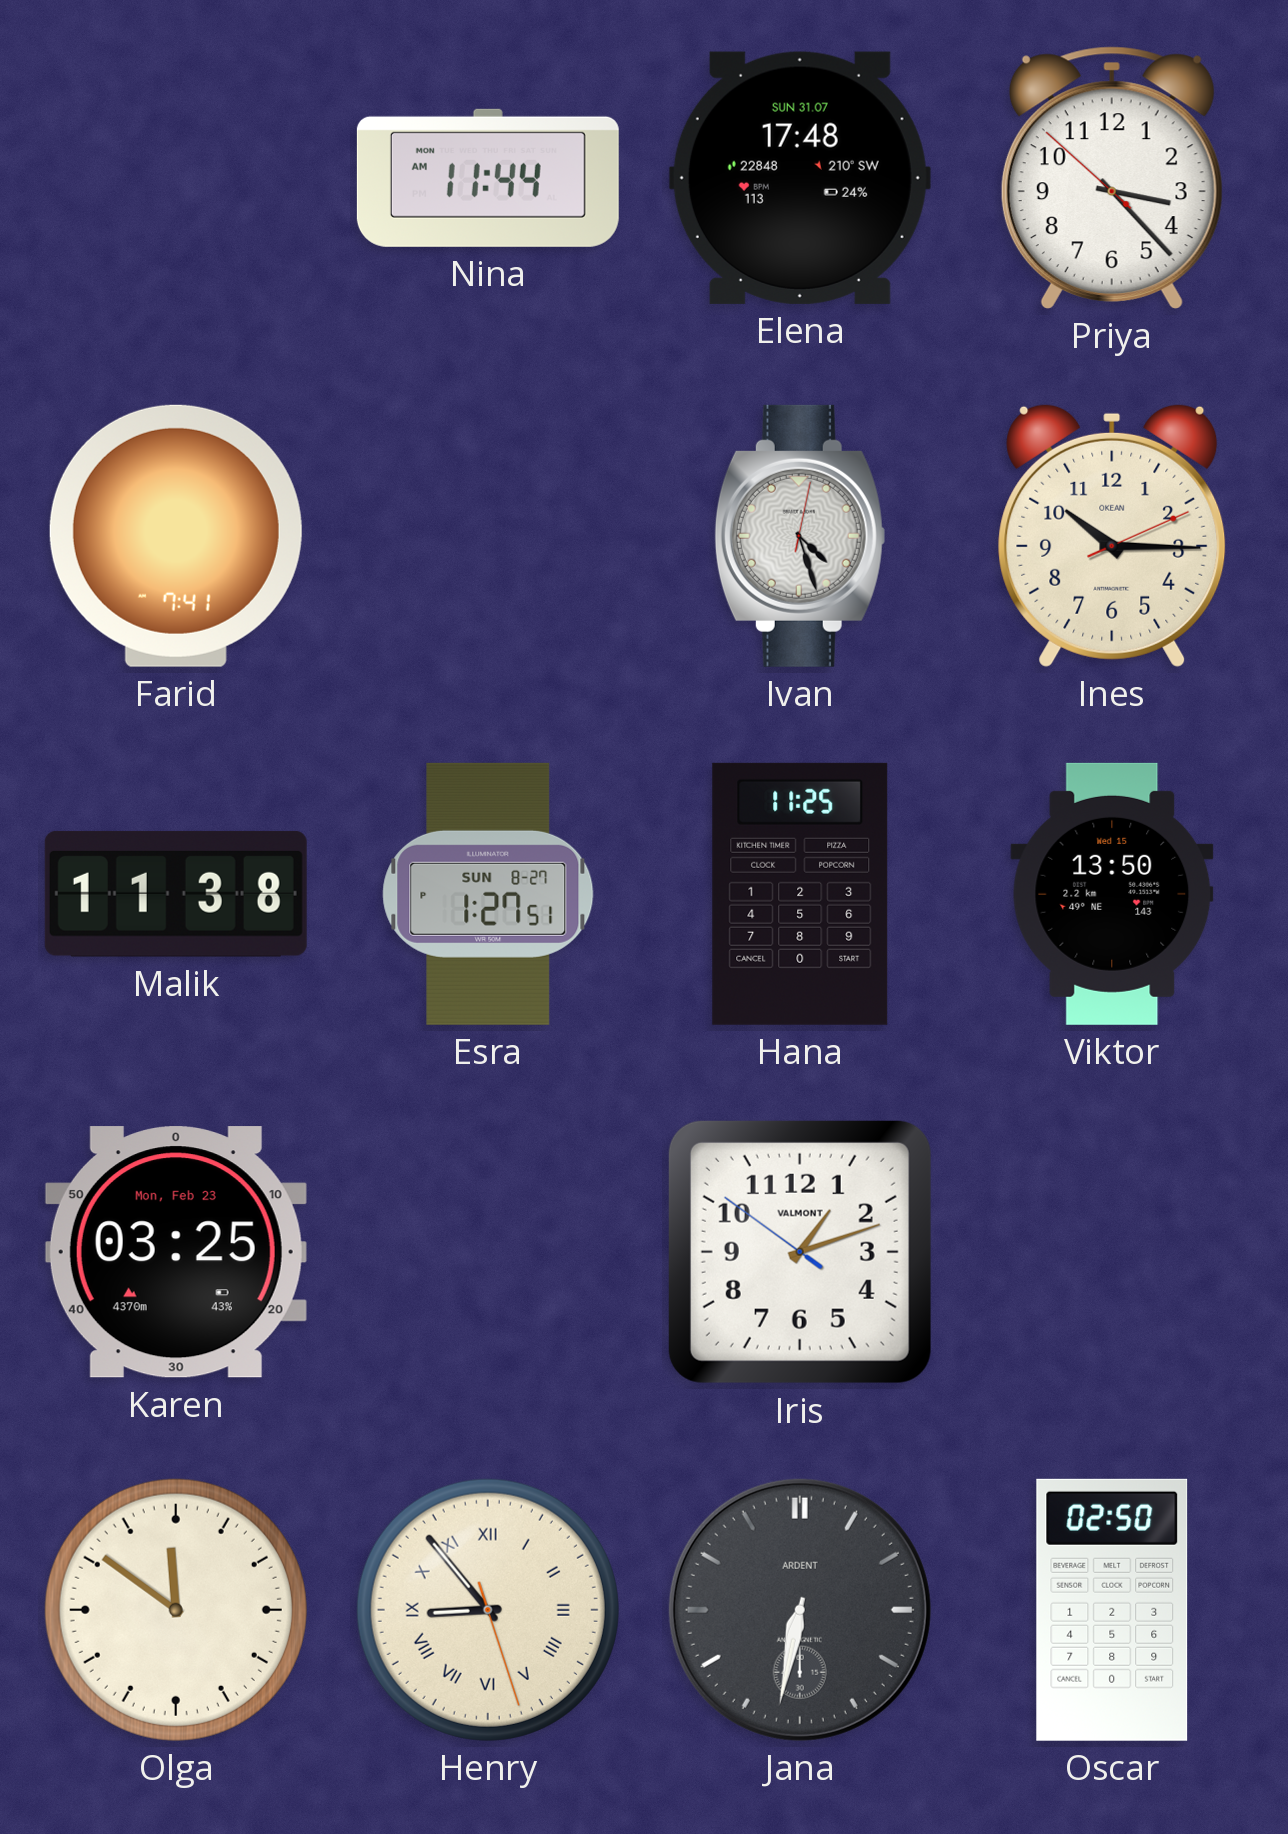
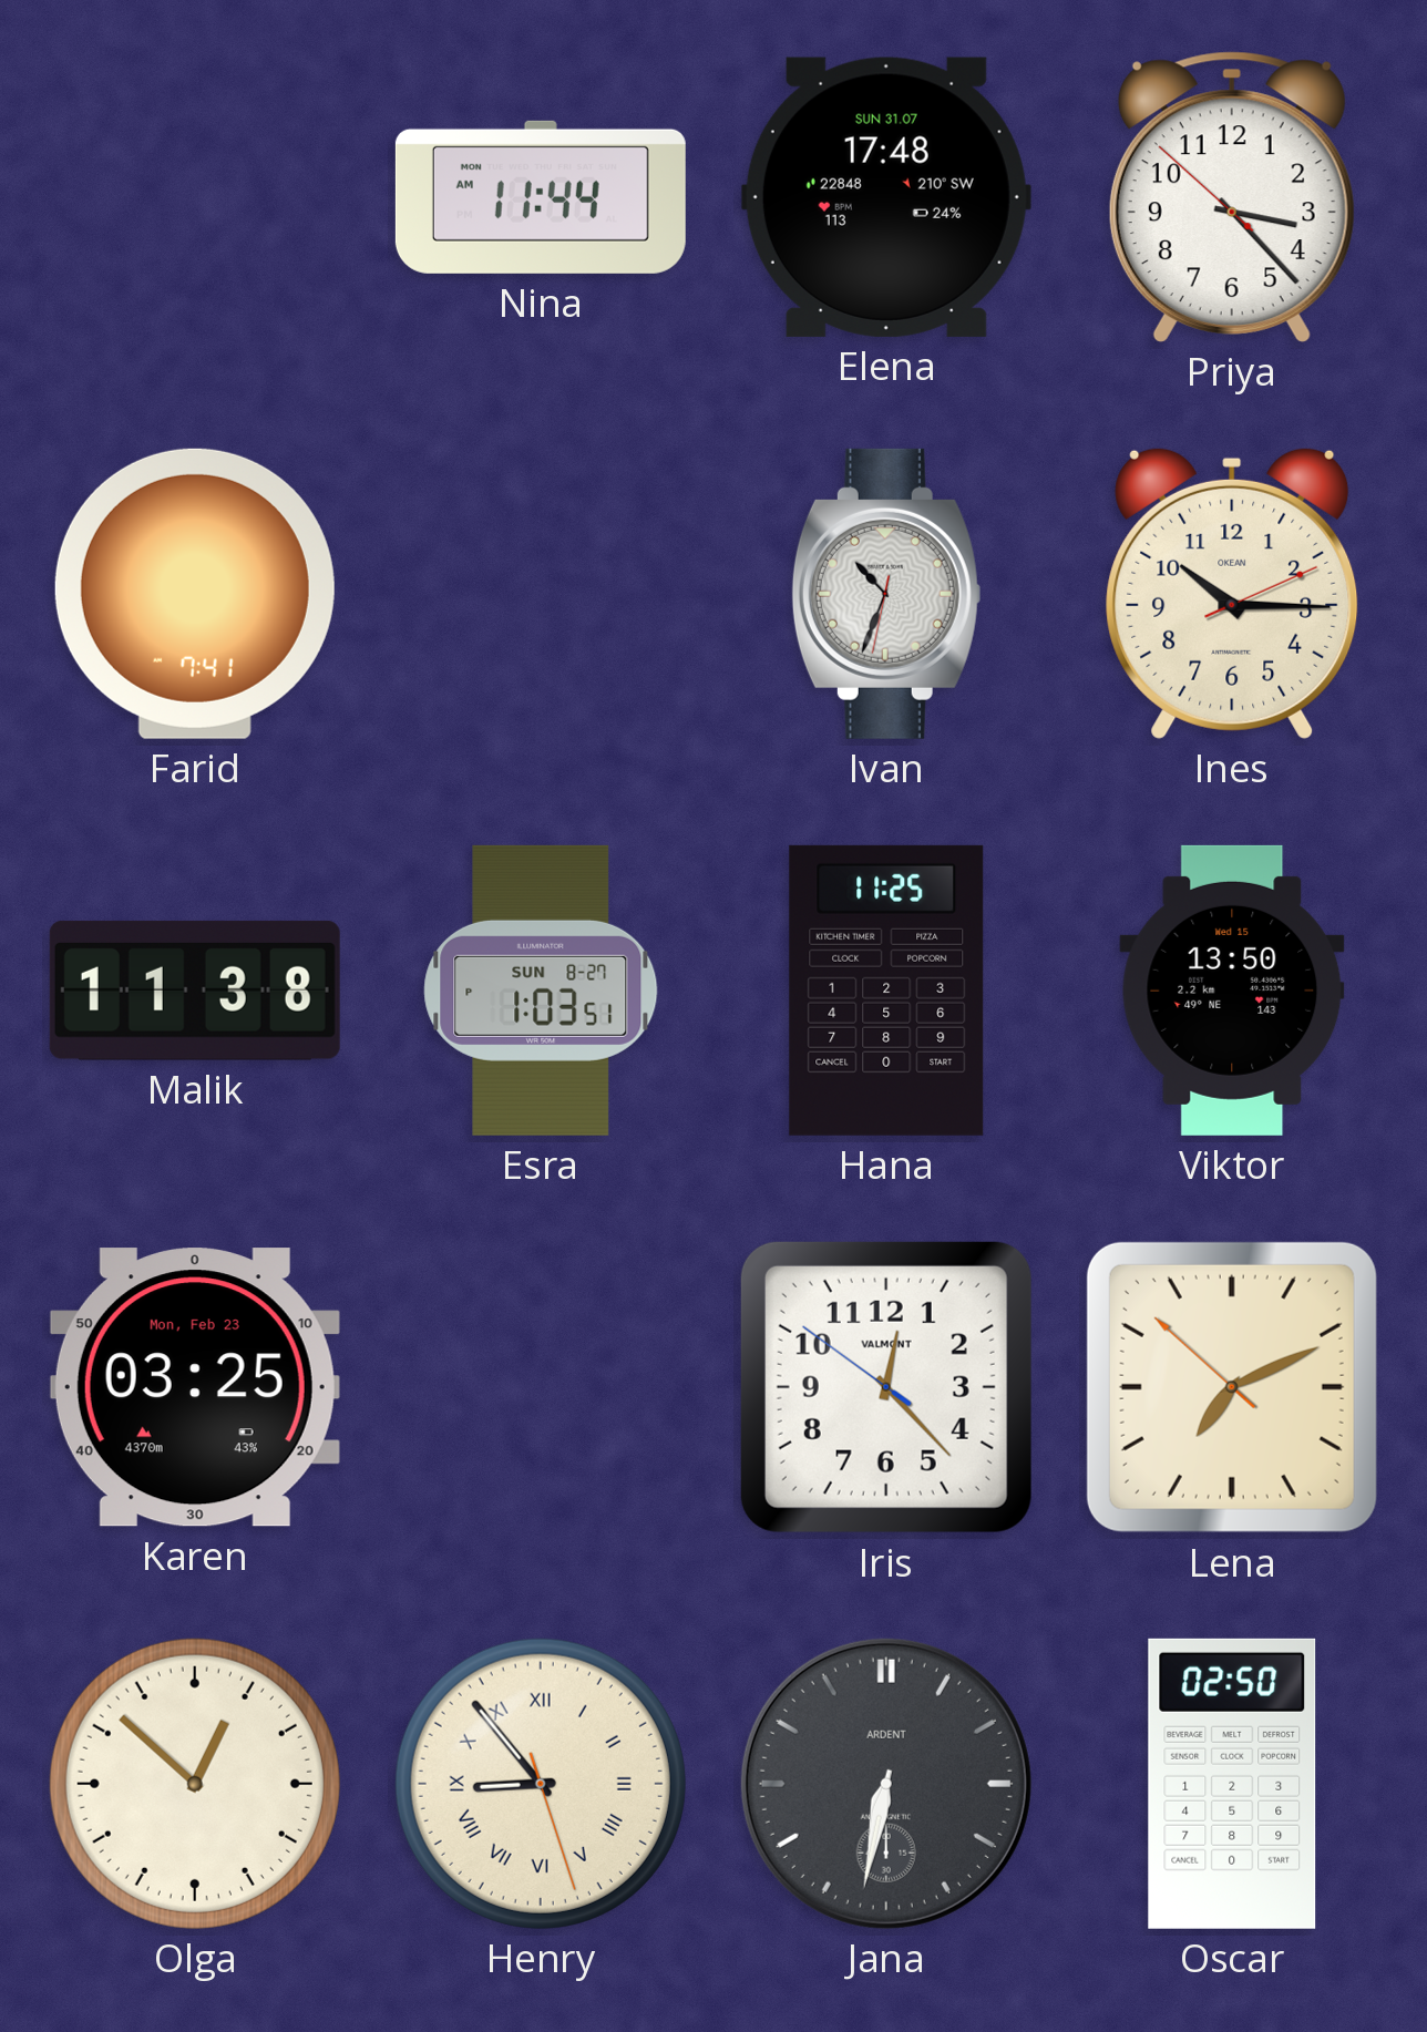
Ivan: 4:27 -> 10:33 (886, 594)
Esra: 1:27 -> 1:03 (541, 991)
Iris: 1:11 -> 12:22 (886, 1387)
Lena: none -> 7:10 (1232, 1387)
Olga: 11:51 -> 12:52 (195, 1784)
